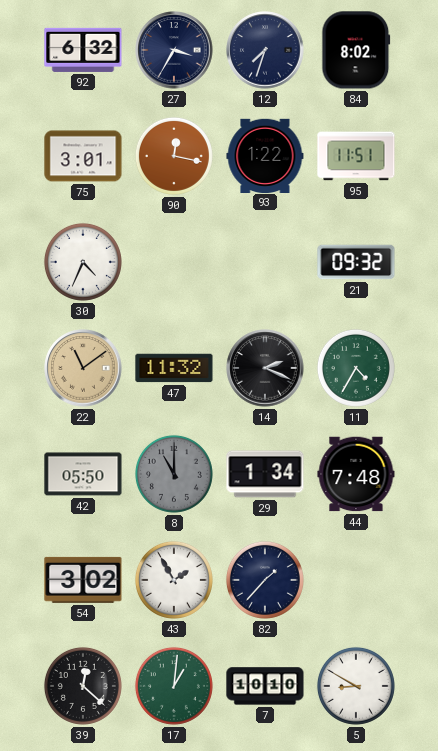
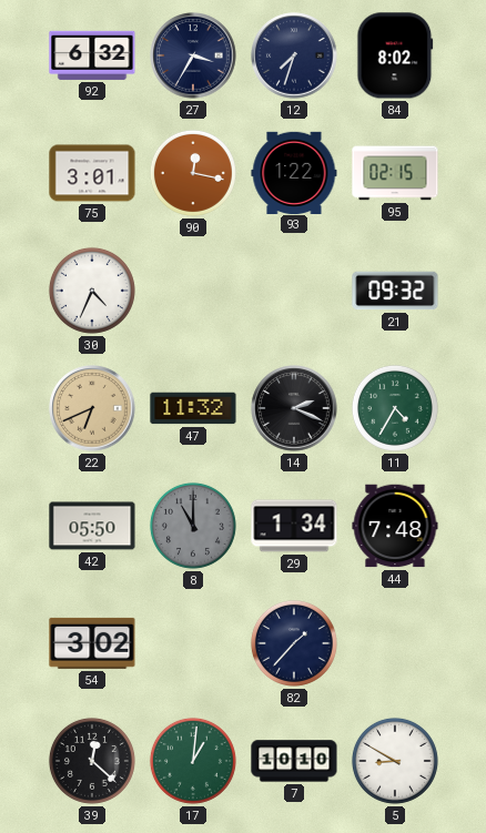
95: 11:51 -> 02:15 (395, 173)
22: 11:09 -> 6:41 (92, 408)
43: 1:55 -> none (174, 580)
